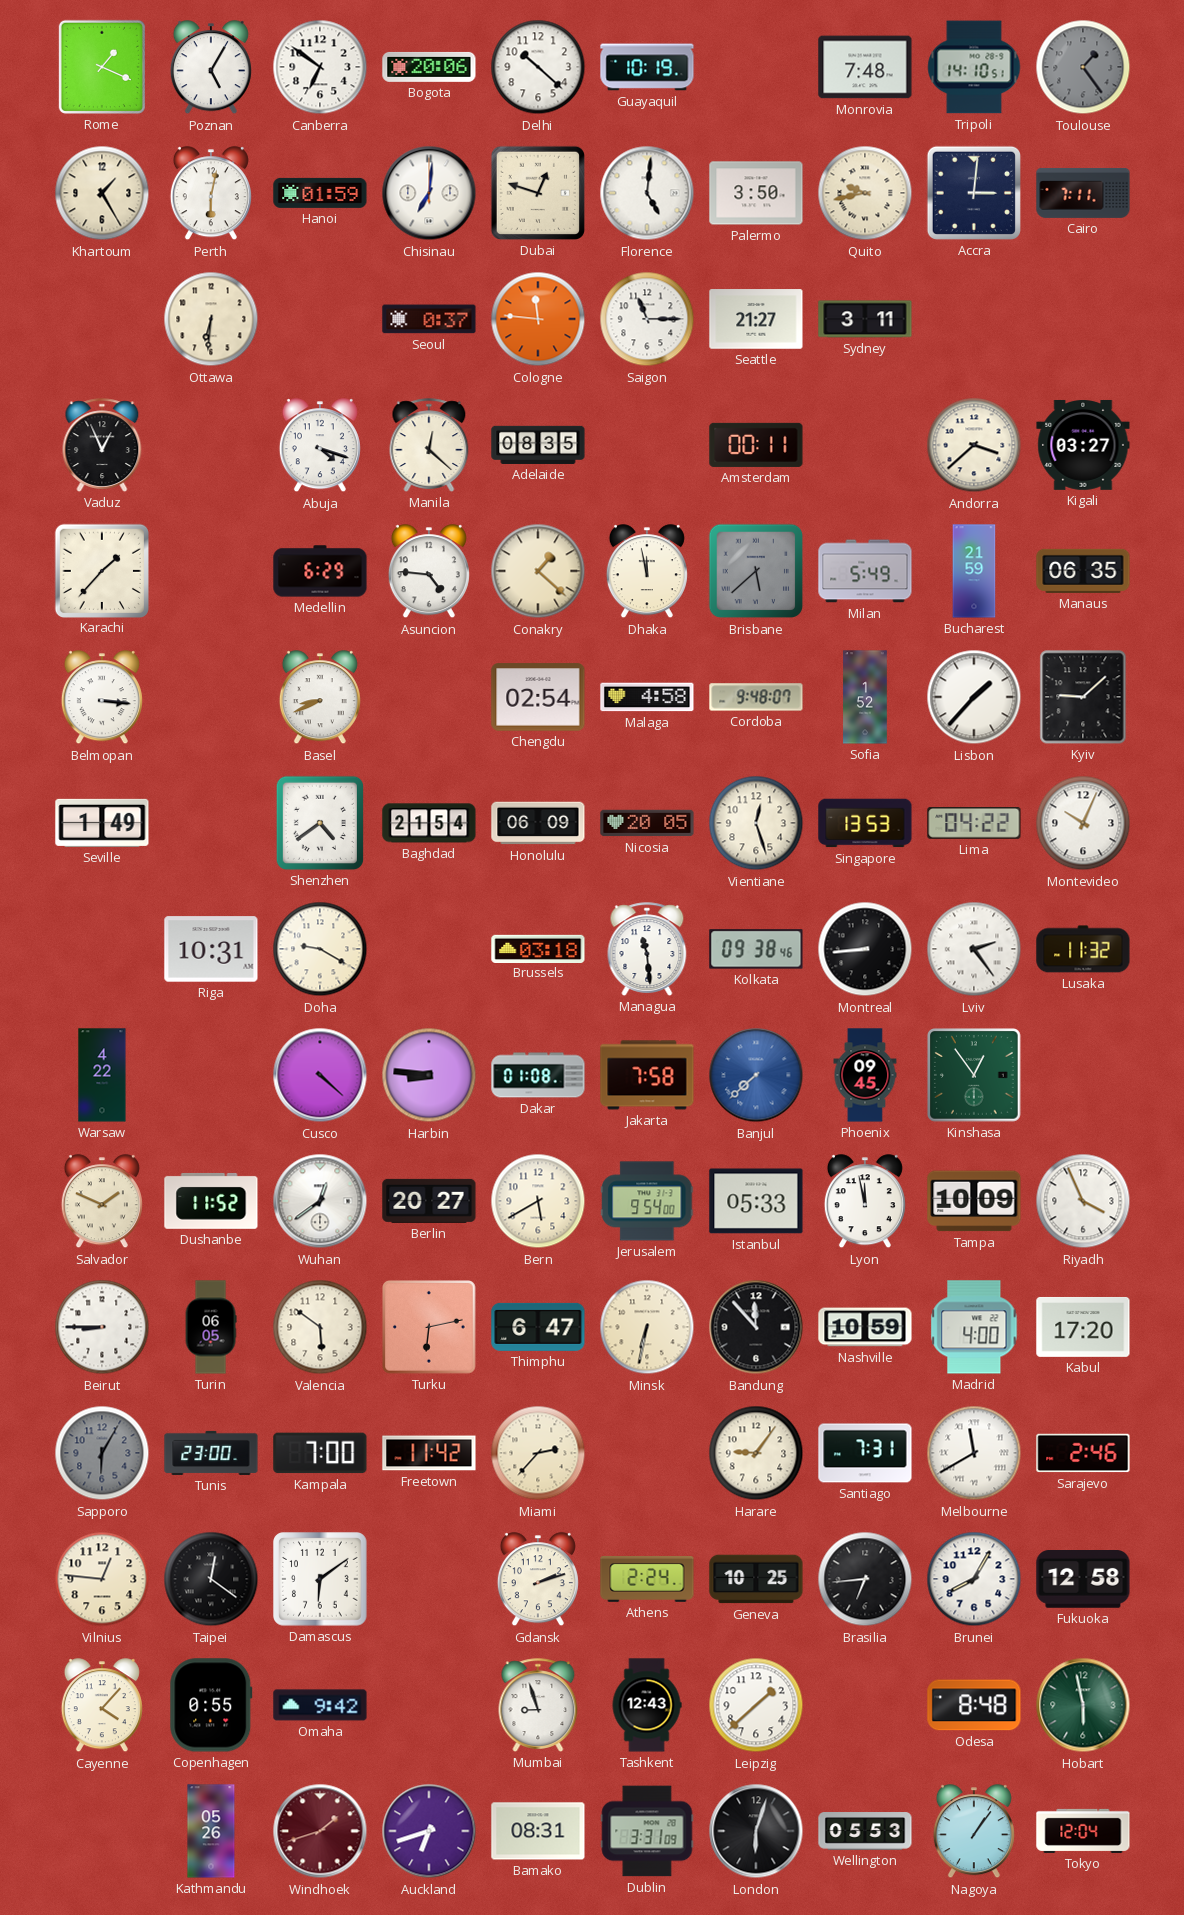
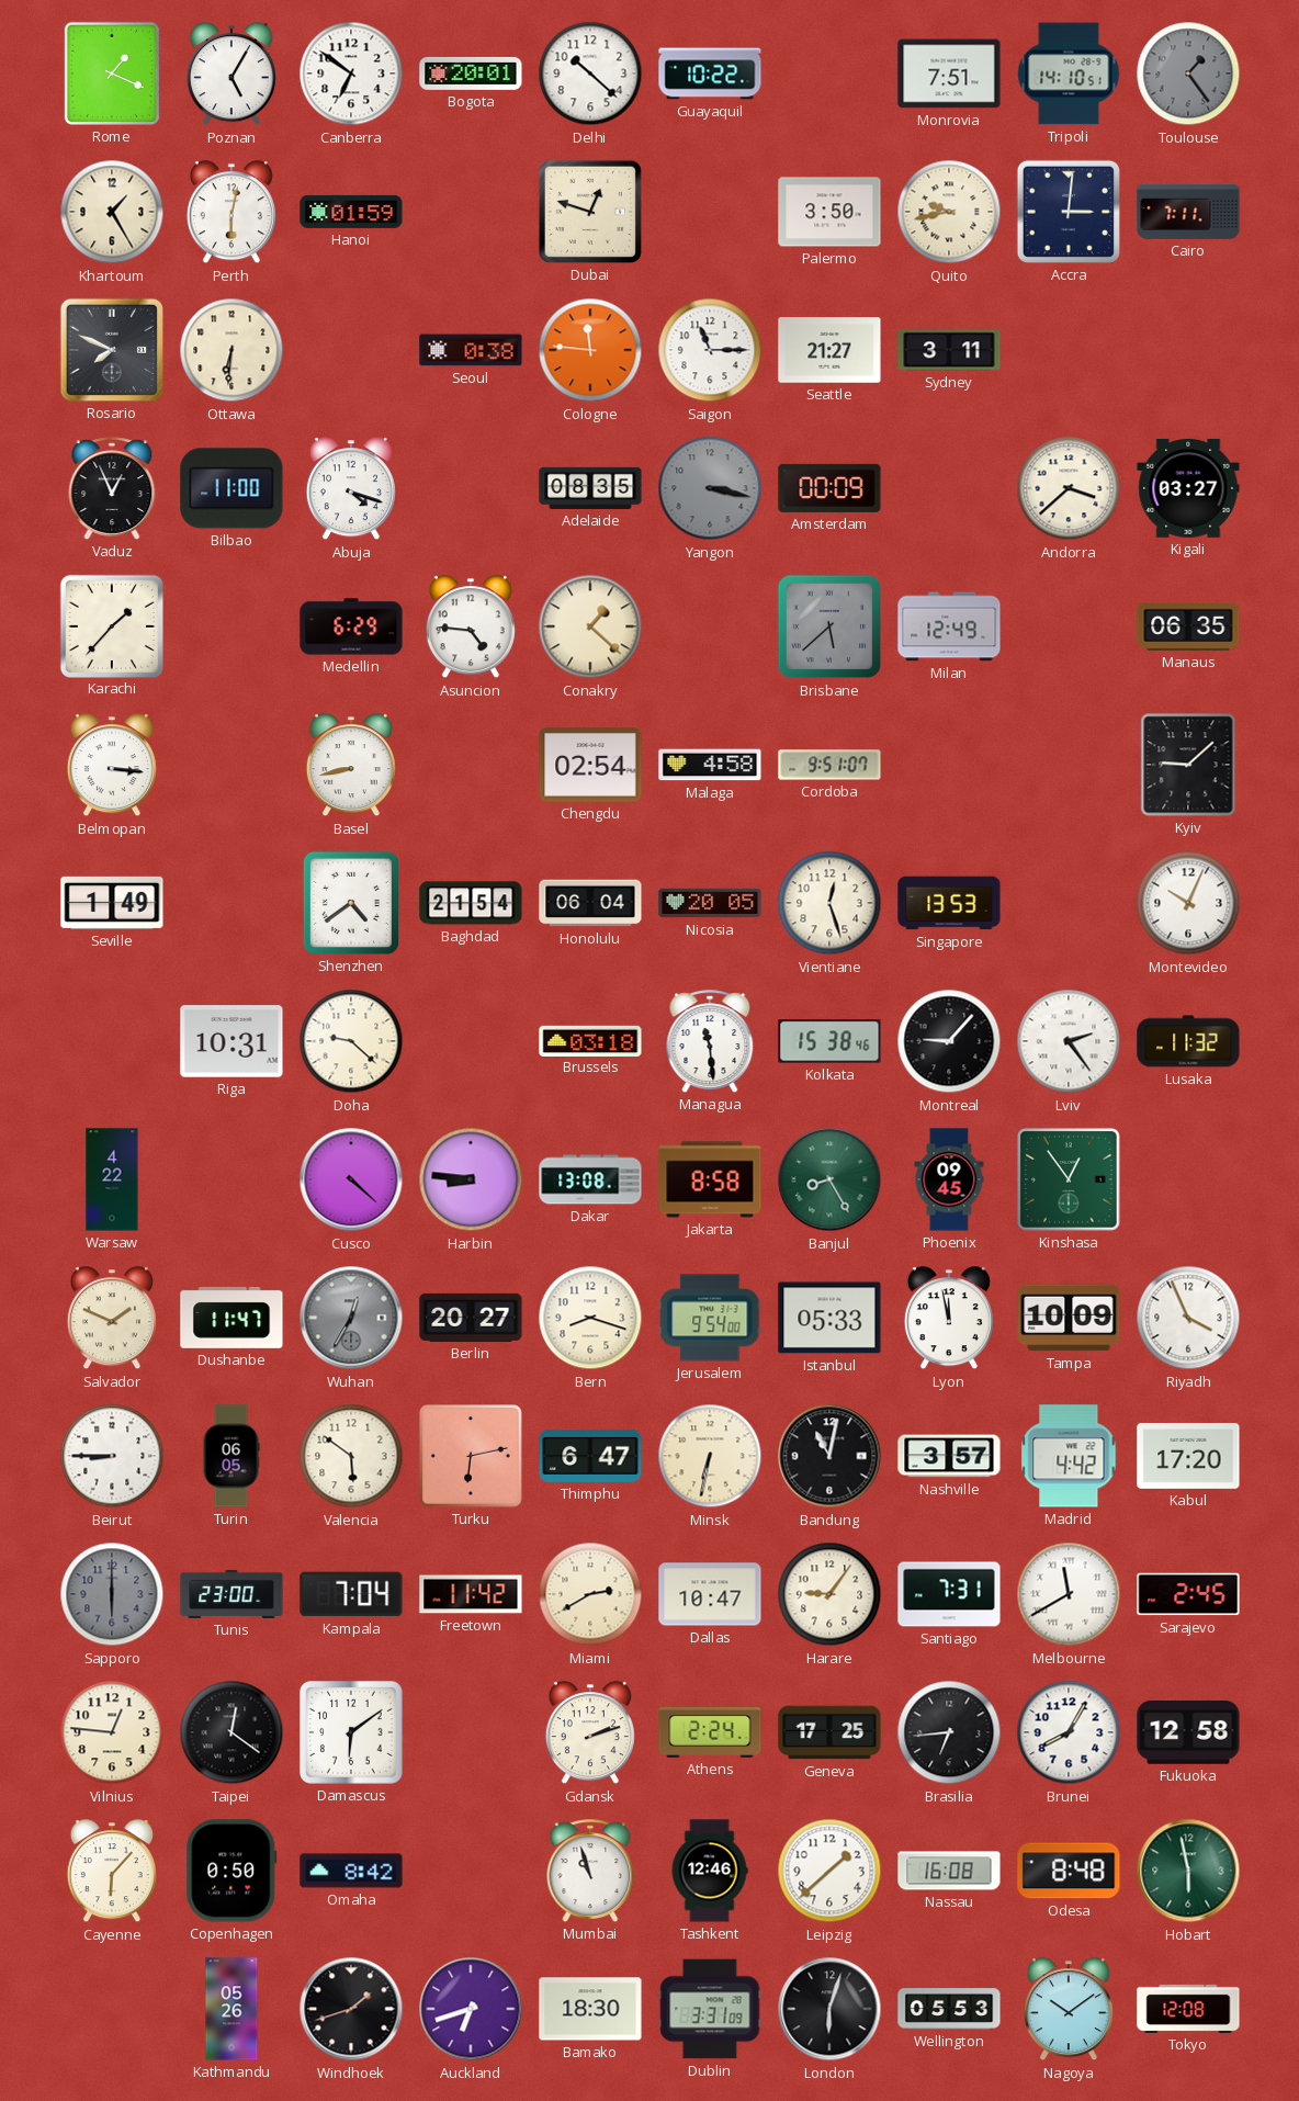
Bogota: 20:06 -> 20:01 (471, 74)
Guayaquil: 10:19 -> 10:22 (710, 74)
Monrovia: 7:48 -> 7:51 (949, 74)
Chisinau: 7:01 -> none (429, 193)
Florence: 5:01 -> none (647, 193)
Rosario: none -> 7:49 (112, 350)
Seoul: 0:37 -> 0:38 (471, 350)
Bilbao: none -> 11:00 (231, 488)
Manila: 12:22 -> none (429, 445)
Yangon: none -> 3:17 (710, 488)
Amsterdam: 00:11 -> 00:09 (829, 488)
Dhaka: 11:58 -> none (647, 572)
Milan: 5:49 -> 12:49 (949, 626)
Bucharest: 21:59 -> none (974, 571)
Basel: 8:41 -> 8:43 (351, 766)
Cordoba: 9:48 -> 9:51 (829, 765)
Sofia: 1:52 -> none (865, 697)
Lisbon: 1:37 -> none (974, 697)
Honolulu: 06:09 -> 06:04 (590, 903)
Lima: 04:22 -> none (974, 824)
Doha: 9:20 -> 9:22 (351, 1041)
Kolkata: 09:38 -> 15:38 (829, 1041)
Montreal: 8:44 -> 9:07 (949, 1041)
Dakar: 01:08 -> 13:08 (590, 1179)
Jakarta: 7:58 -> 8:58 (710, 1179)
Banjul: 7:38 -> 8:25 (829, 1179)
Banjul dial: blue -> green (829, 1179)
Dushanbe: 11:52 -> 11:47 (231, 1318)
Wuhan: 12:39 -> 12:35 (351, 1318)
Wuhan dial: white -> grey (351, 1318)
Bern: 5:40 -> 8:18 (590, 1318)
Bandung: 11:53 -> 11:02 (829, 1456)
Nashville: 10:59 -> 3:57 (949, 1456)
Madrid: 4:00 -> 4:42 (1069, 1456)
Sapporo: 6:05 -> 6:00 (112, 1594)
Kampala: 7:00 -> 7:04 (351, 1594)
Miami: 2:37 -> 2:40 (590, 1594)
Dallas: none -> 10:47 (710, 1594)
Sarajevo: 2:46 -> 2:45 (1188, 1594)
Geneva: 10:25 -> 17:25 (829, 1732)
Cayenne: 4:07 -> 6:07 (112, 1872)
Copenhagen: 0:55 -> 0:50 (231, 1871)
Omaha: 9:42 -> 8:42 (351, 1871)
Mumbai: 8:57 -> 10:57 (590, 1871)
Tashkent: 12:43 -> 12:46 (710, 1871)
Nassau: none -> 16:08 (949, 1871)
Windhoek dial: burgundy -> black (351, 2009)
Bamako: 08:31 -> 18:30 (590, 2009)
Nagoya: 1:06 -> 10:09 (1069, 2010)
Tokyo: 12:04 -> 12:08 (1188, 2009)
